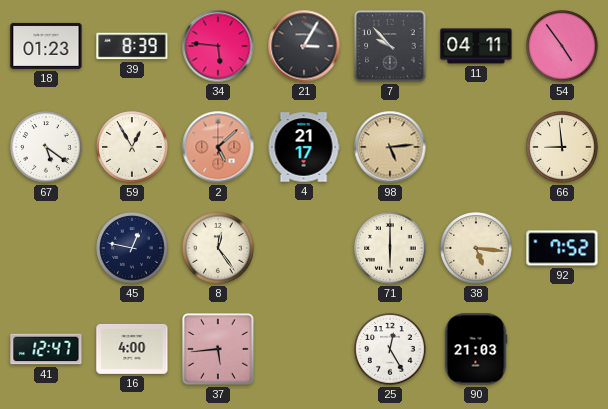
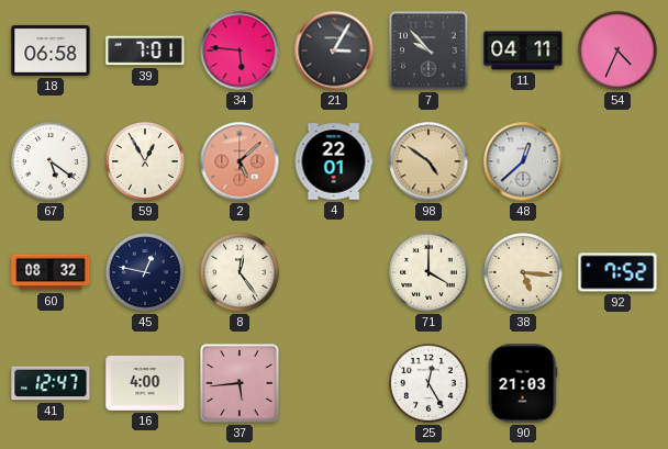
18: 01:23 -> 06:58 (51, 50)
39: 8:39 -> 7:01 (145, 50)
54: 4:54 -> 4:34 (617, 50)
4: 21:17 -> 22:01 (334, 161)
98: 5:14 -> 4:51 (428, 161)
48: none -> 12:38 (523, 161)
66: 8:59 -> none (562, 147)
60: none -> 08:32 (51, 272)
71: 6:00 -> 4:00 (428, 272)
